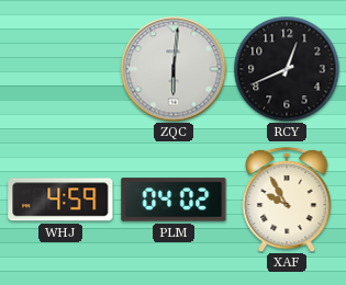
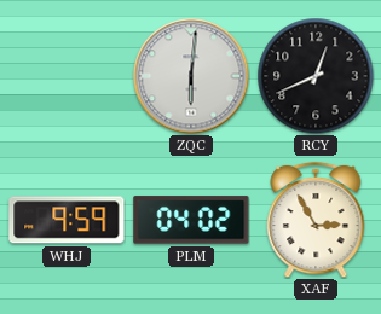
WHJ: 4:59 -> 9:59 (67, 220)
XAF: 9:55 -> 2:55 (316, 220)
